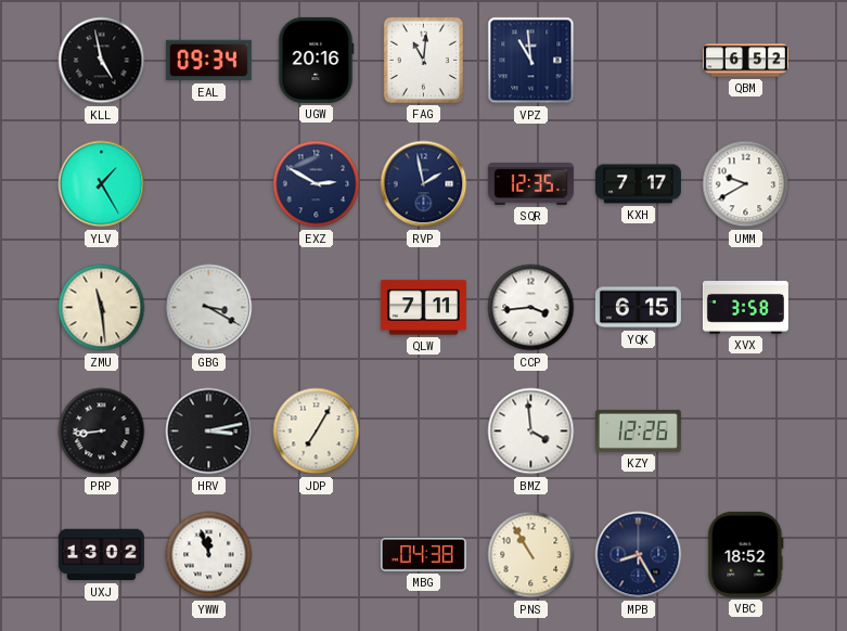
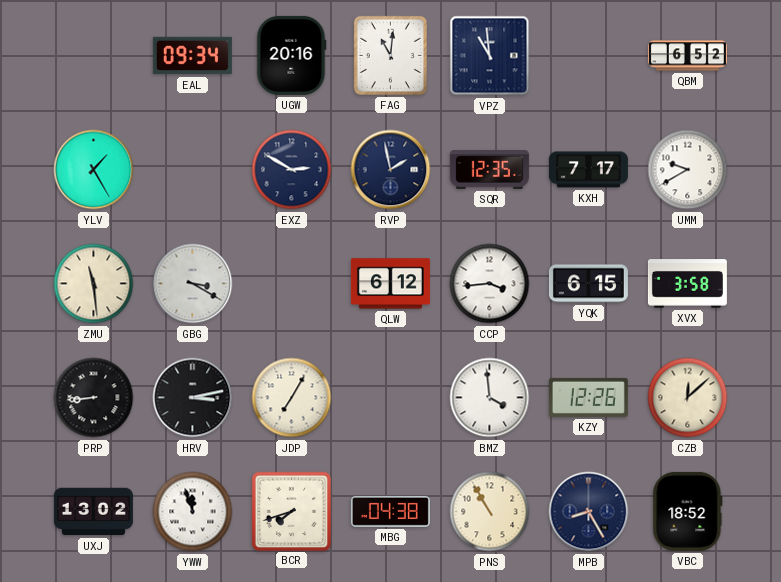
KLL: 4:58 -> none (102, 61)
QLW: 7:11 -> 6:12 (390, 284)
CZB: none -> 12:08 (688, 398)
BCR: none -> 7:42 (291, 511)
